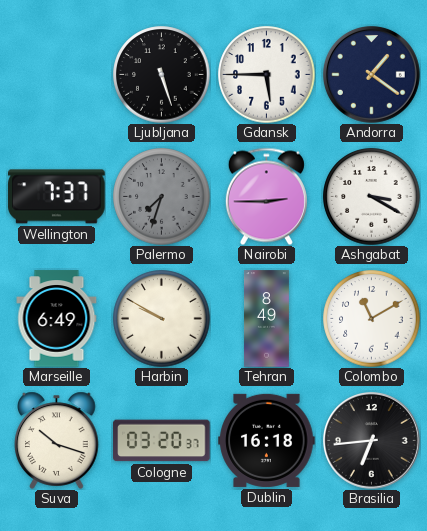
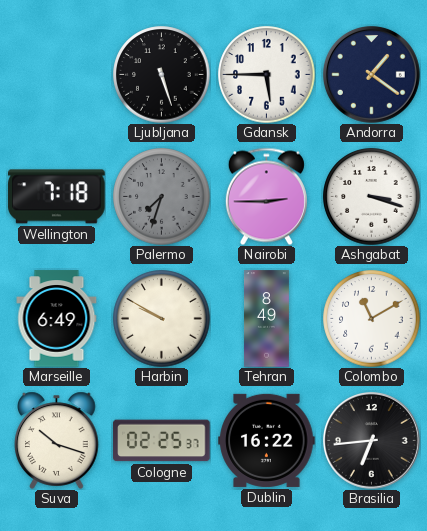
Wellington: 7:37 -> 7:18 (57, 197)
Ashgabat: 3:20 -> 3:18 (372, 197)
Cologne: 03:20 -> 02:25 (162, 441)
Dublin: 16:18 -> 16:22 (267, 440)
